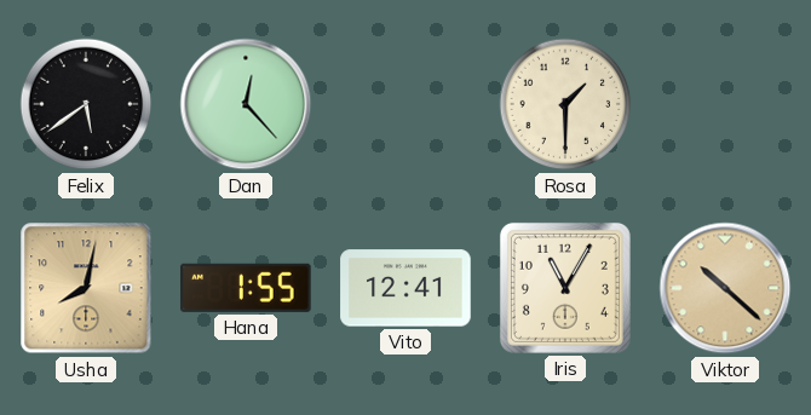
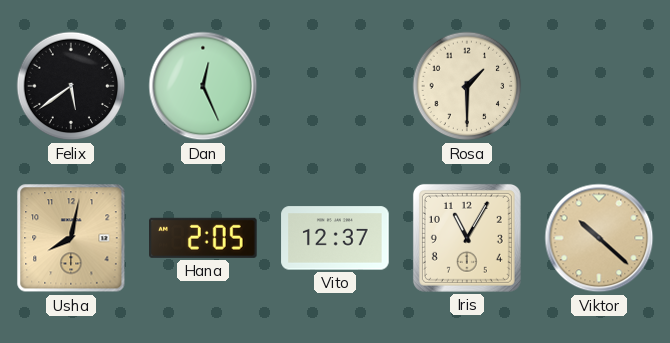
Dan: 12:23 -> 12:26 (203, 86)
Hana: 1:55 -> 2:05 (204, 238)
Vito: 12:41 -> 12:37 (335, 238)
